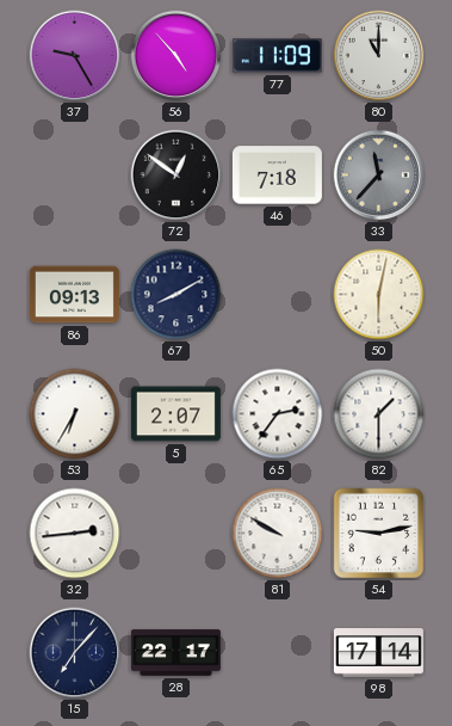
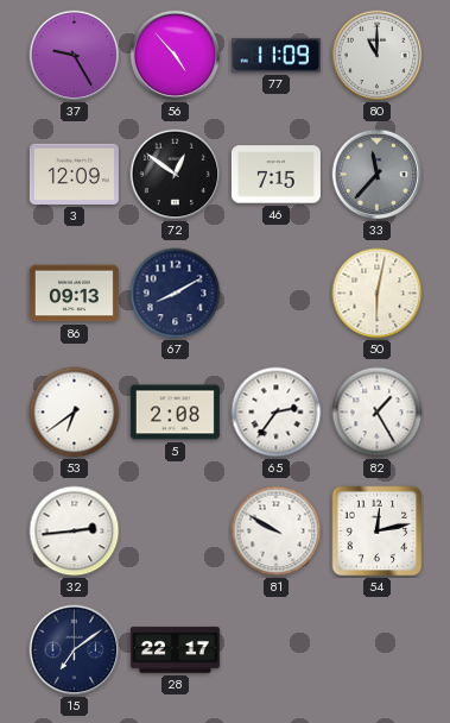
3: none -> 12:09 (74, 174)
46: 7:18 -> 7:15 (275, 175)
53: 6:35 -> 6:39 (75, 413)
5: 2:07 -> 2:08 (175, 413)
82: 1:30 -> 1:25 (378, 413)
54: 9:13 -> 12:13 (378, 532)
15: 7:07 -> 7:09 (75, 650)
98: 17:14 -> none (378, 653)
